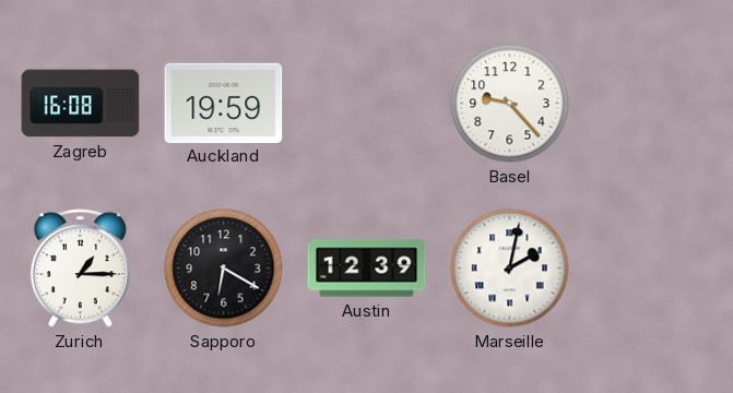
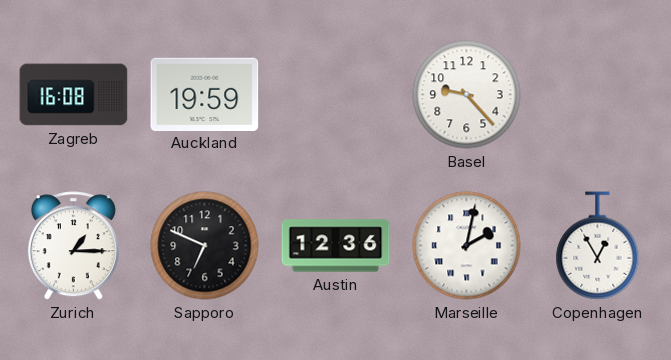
Sapporo: 6:20 -> 6:49 (205, 246)
Austin: 12:39 -> 12:36 (336, 246)
Copenhagen: none -> 12:55 (598, 246)
